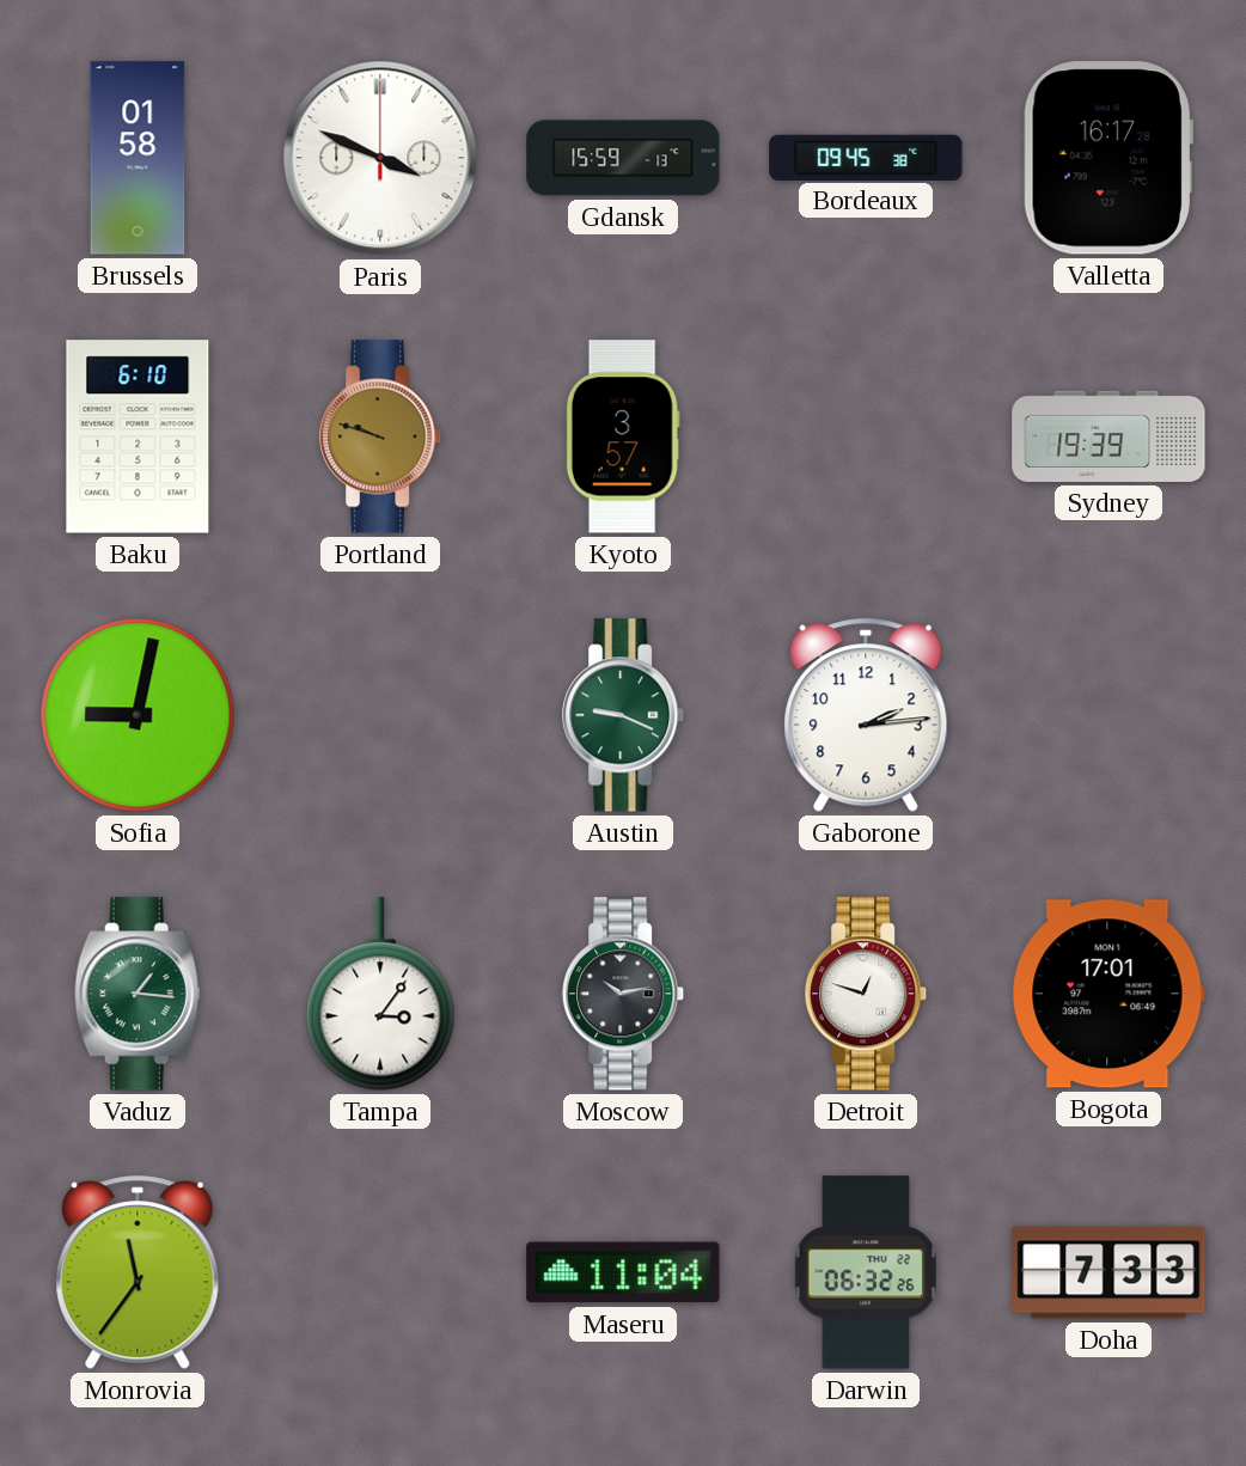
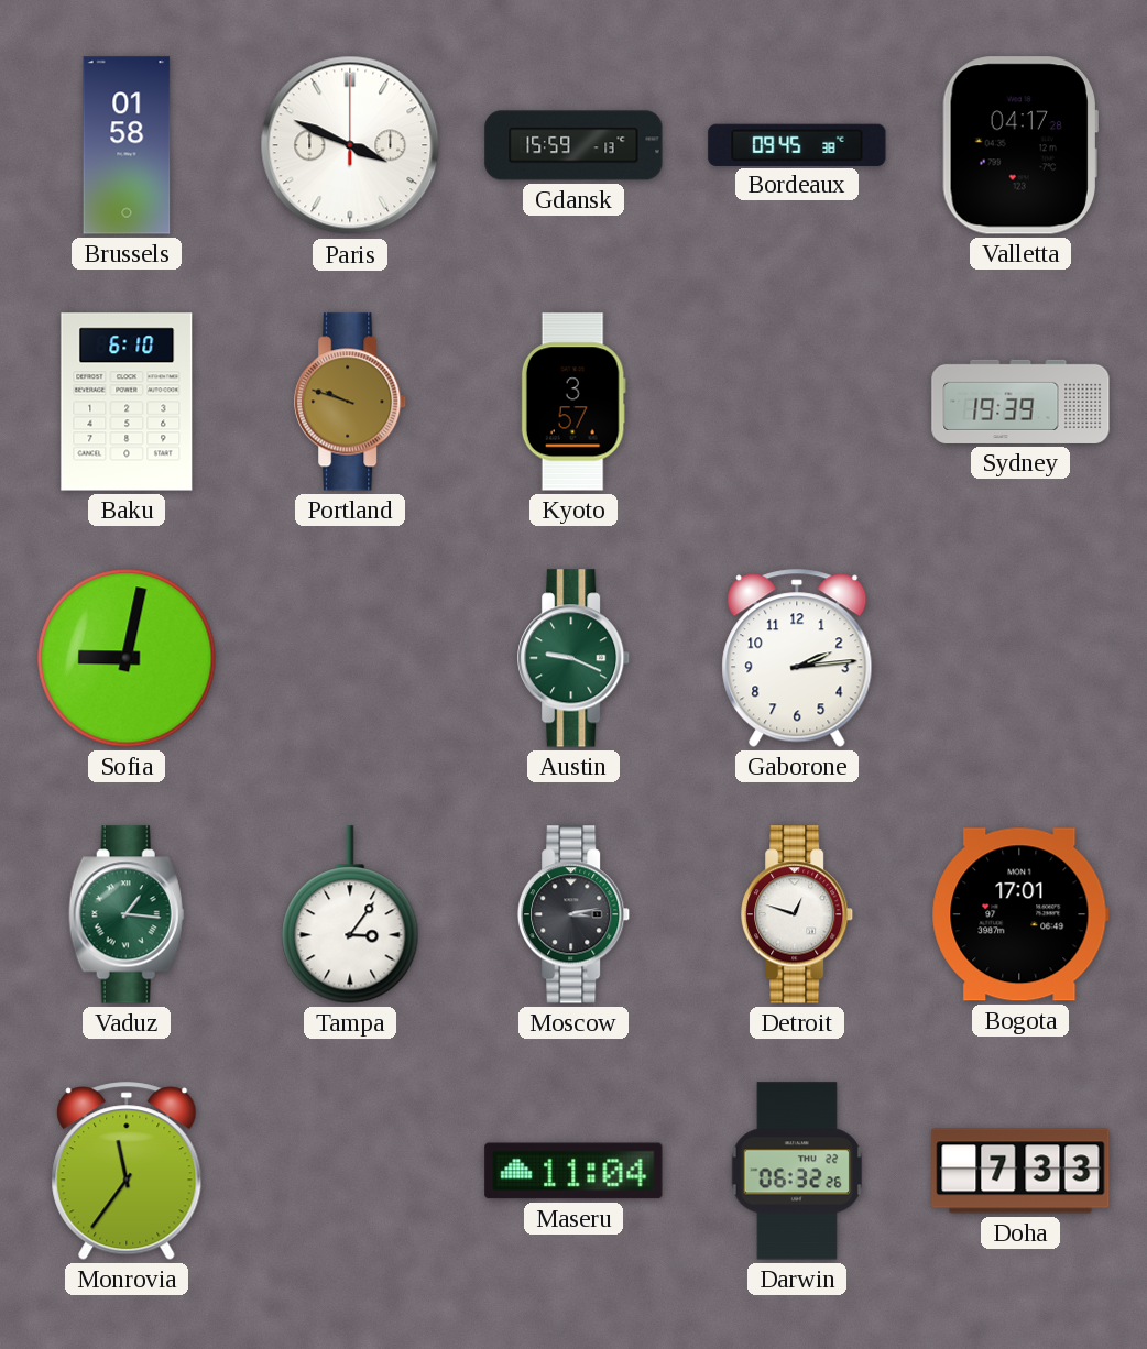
Valletta: 16:17 -> 04:17 (1020, 145)
Moscow: 10:13 -> 3:13 (575, 914)
